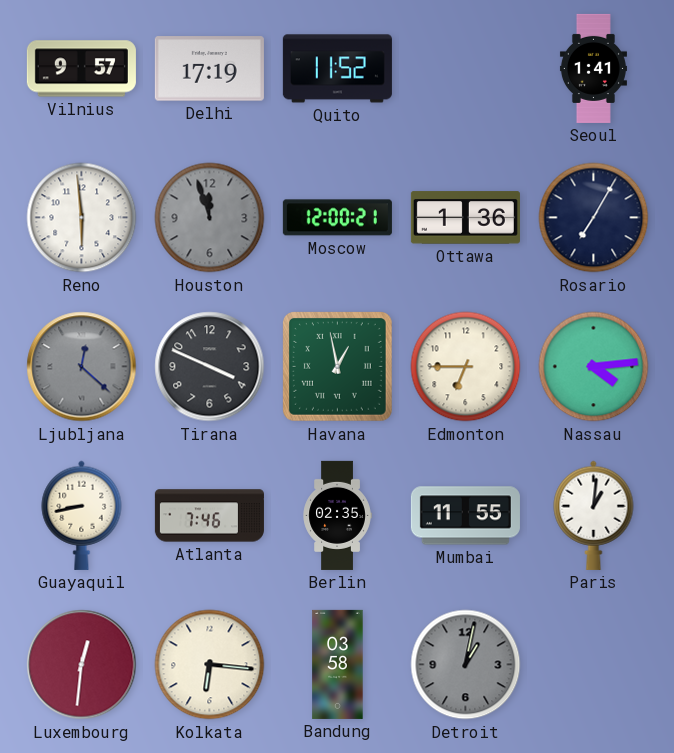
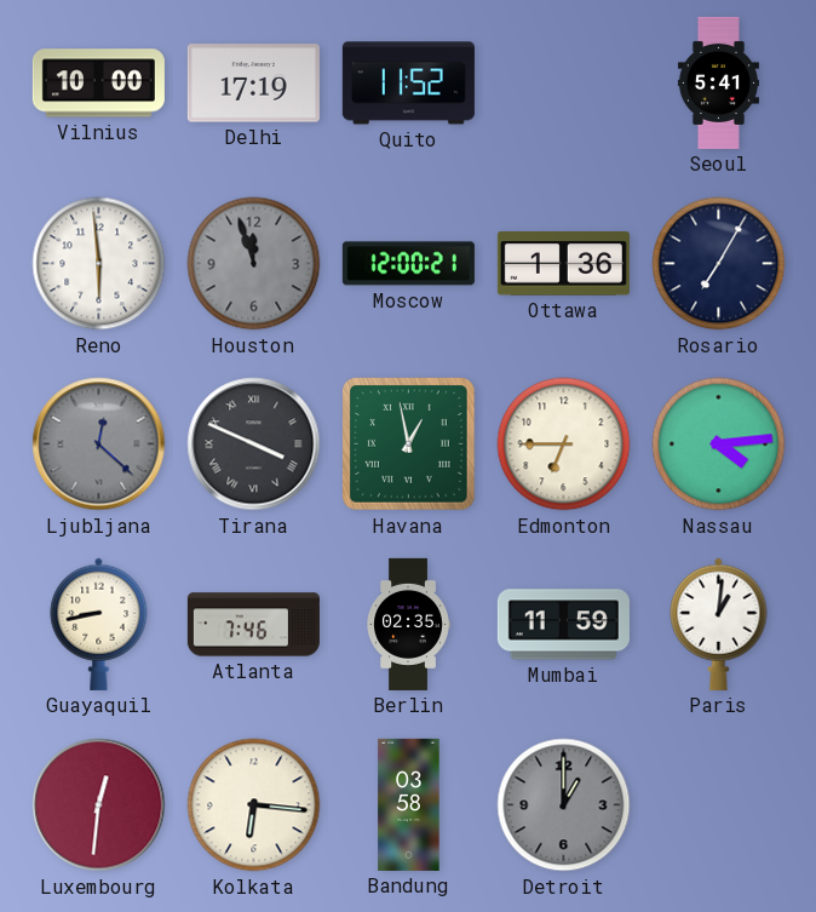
Vilnius: 9:57 -> 10:00 (98, 84)
Seoul: 1:41 -> 5:41 (718, 82)
Tirana numerals: Arabic -> Roman (254, 444)
Mumbai: 11:55 -> 11:59 (563, 625)
Detroit: 1:02 -> 1:00 (564, 805)
